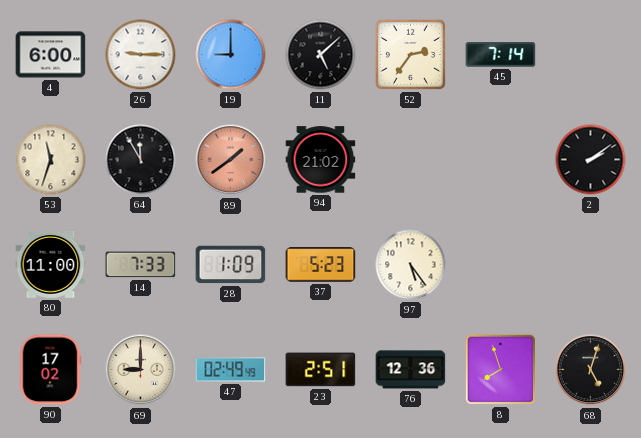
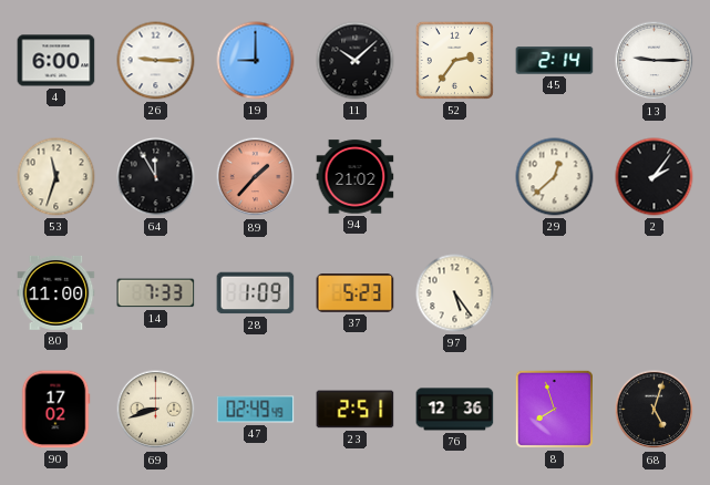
11: 5:08 -> 10:08 (356, 61)
45: 7:14 -> 2:14 (555, 61)
13: none -> 9:15 (655, 61)
89: 1:39 -> 1:37 (256, 177)
29: none -> 12:38 (555, 177)
2: 2:09 -> 2:06 (655, 177)
69: 9:00 -> 8:42 (156, 410)
